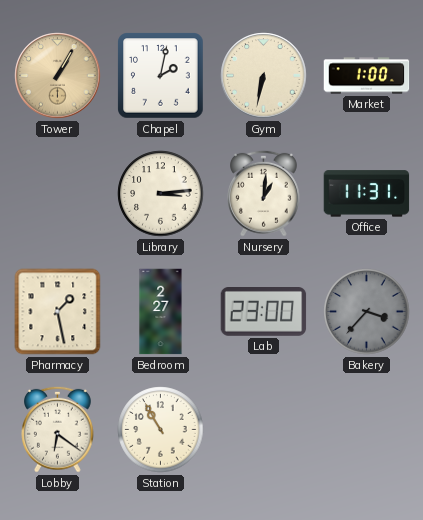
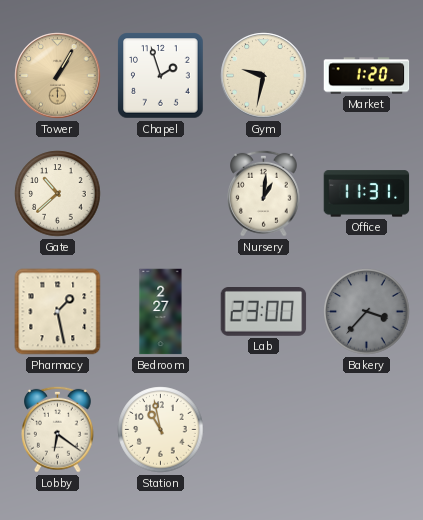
Chapel: 2:02 -> 1:57 (161, 76)
Gym: 6:32 -> 9:32 (264, 76)
Market: 1:00 -> 1:20 (367, 76)
Gate: none -> 10:38 (58, 194)
Library: 3:14 -> none (161, 194)
Station: 10:55 -> 10:58 (161, 430)
